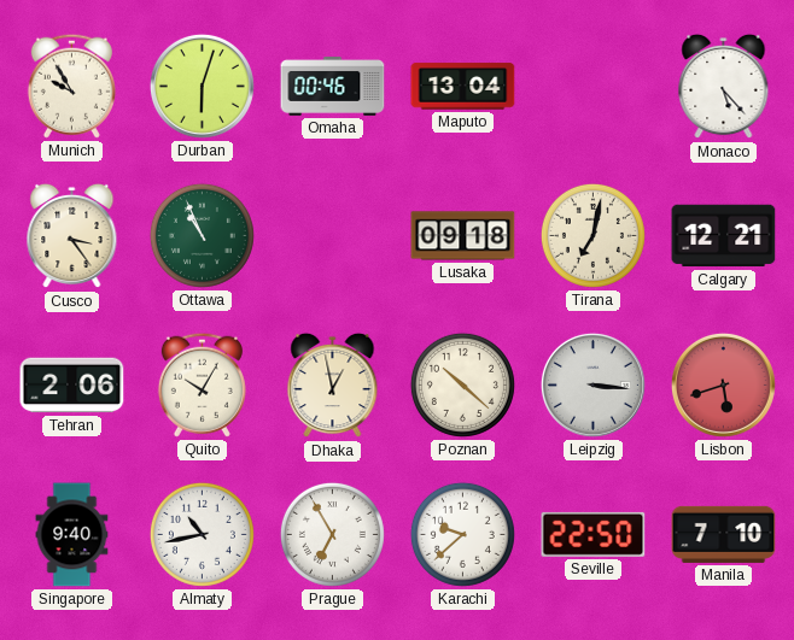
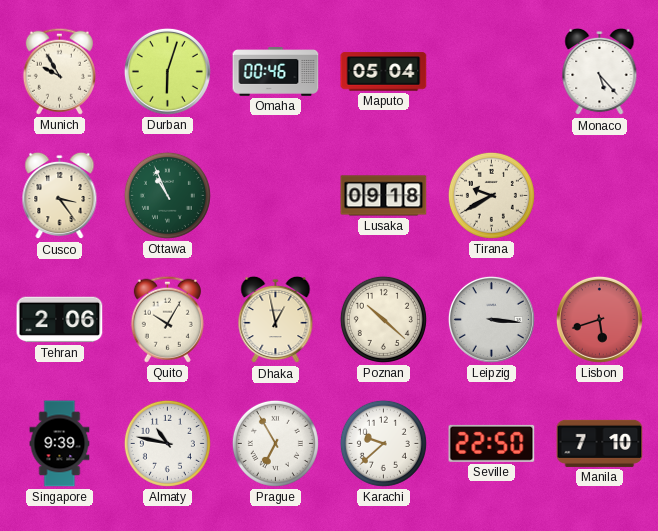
Maputo: 13:04 -> 05:04 (384, 72)
Tirana: 7:02 -> 9:40 (491, 195)
Calgary: 12:21 -> none (724, 236)
Singapore: 9:40 -> 9:39 (60, 444)
Almaty: 10:43 -> 10:47 (167, 443)
